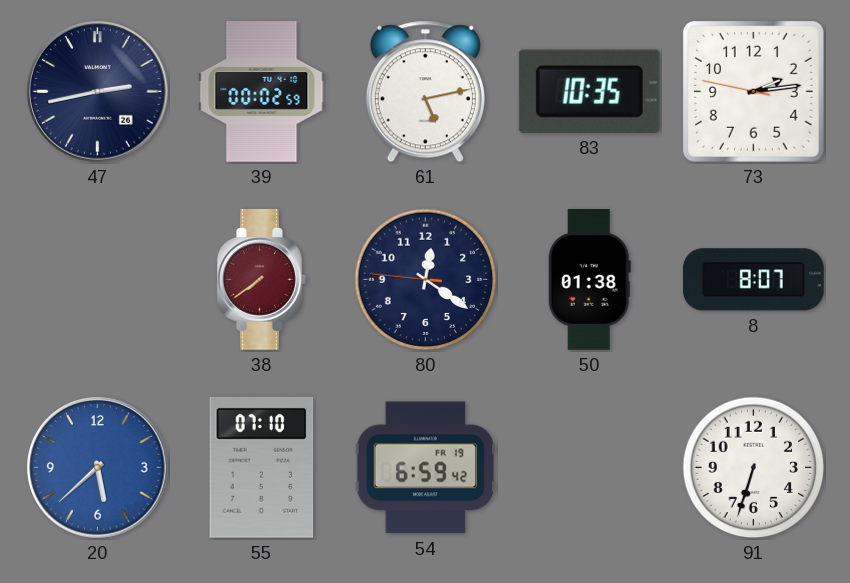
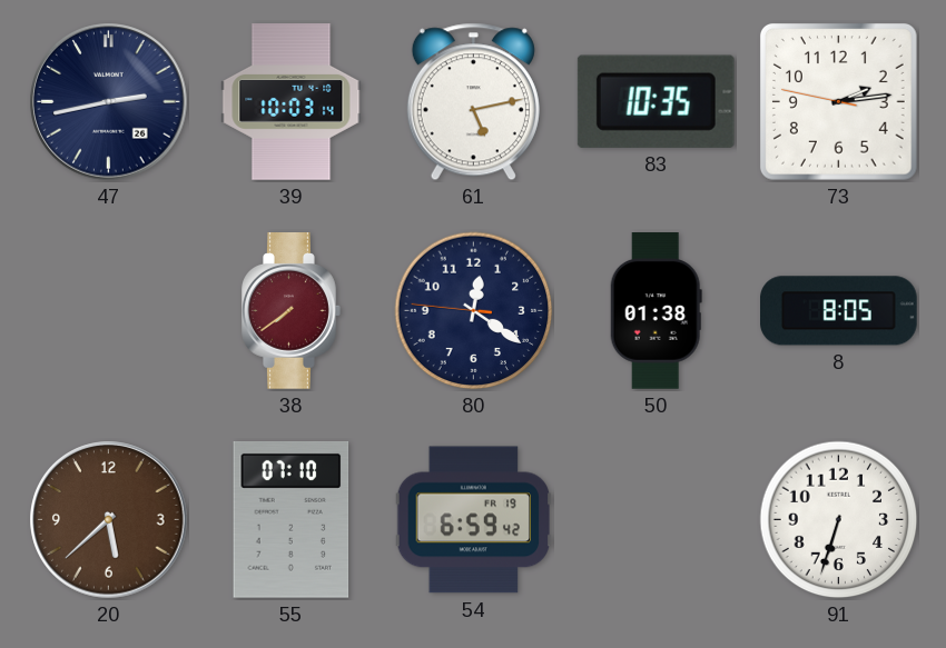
39: 00:02 -> 10:03 (292, 102)
8: 8:07 -> 8:05 (839, 311)
20 dial: blue -> brown (109, 520)
